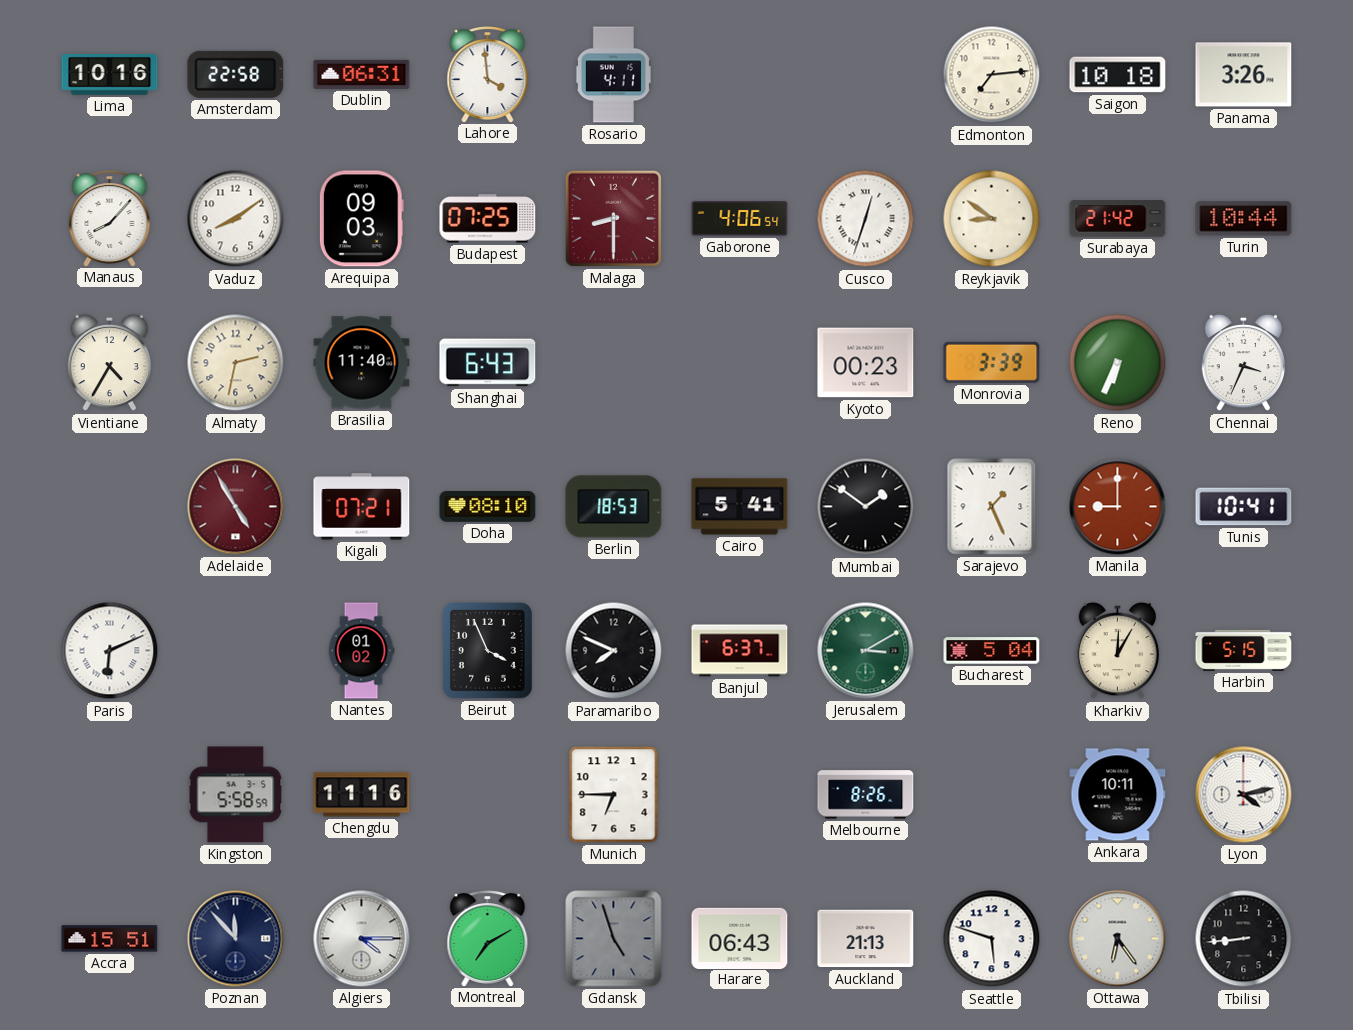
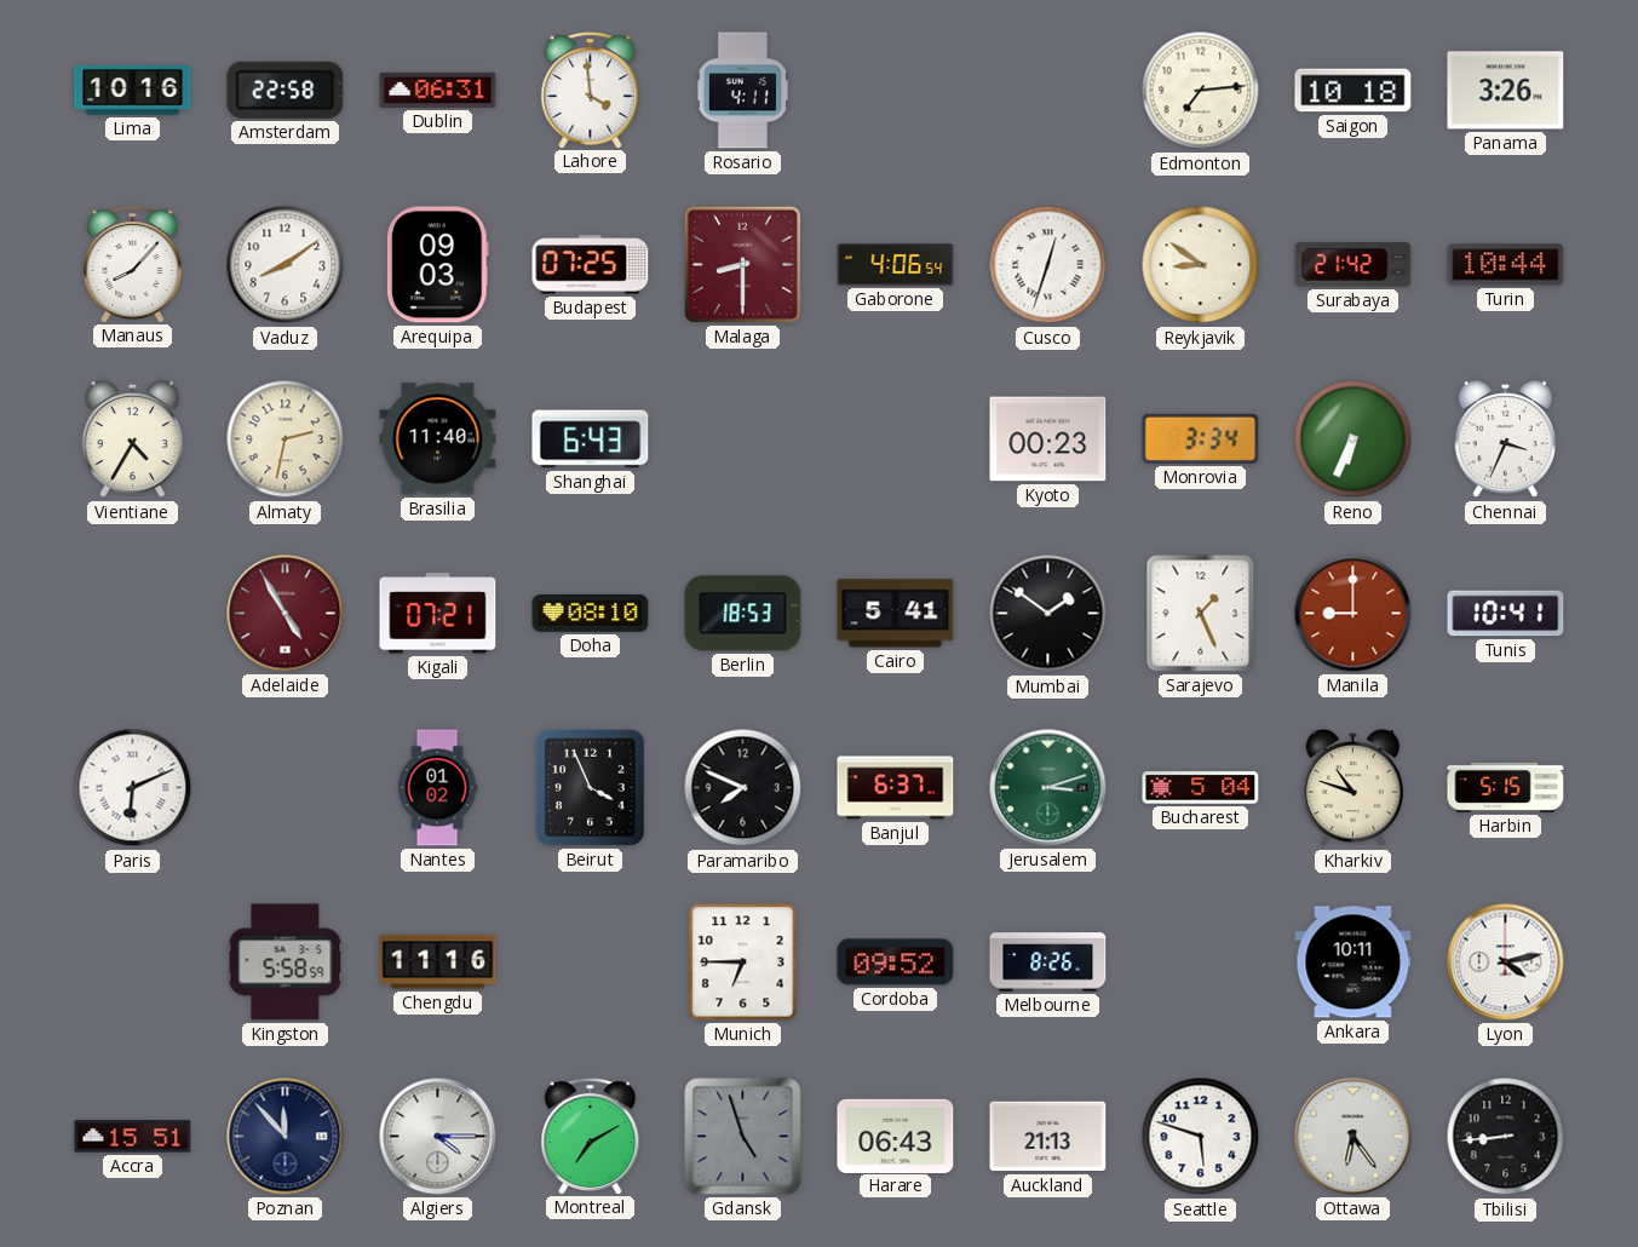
Monrovia: 3:39 -> 3:34 (1201, 438)
Jerusalem: 3:10 -> 3:12 (1048, 788)
Kharkiv: 12:05 -> 10:48 (1353, 788)
Cordoba: none -> 09:52 (896, 962)
